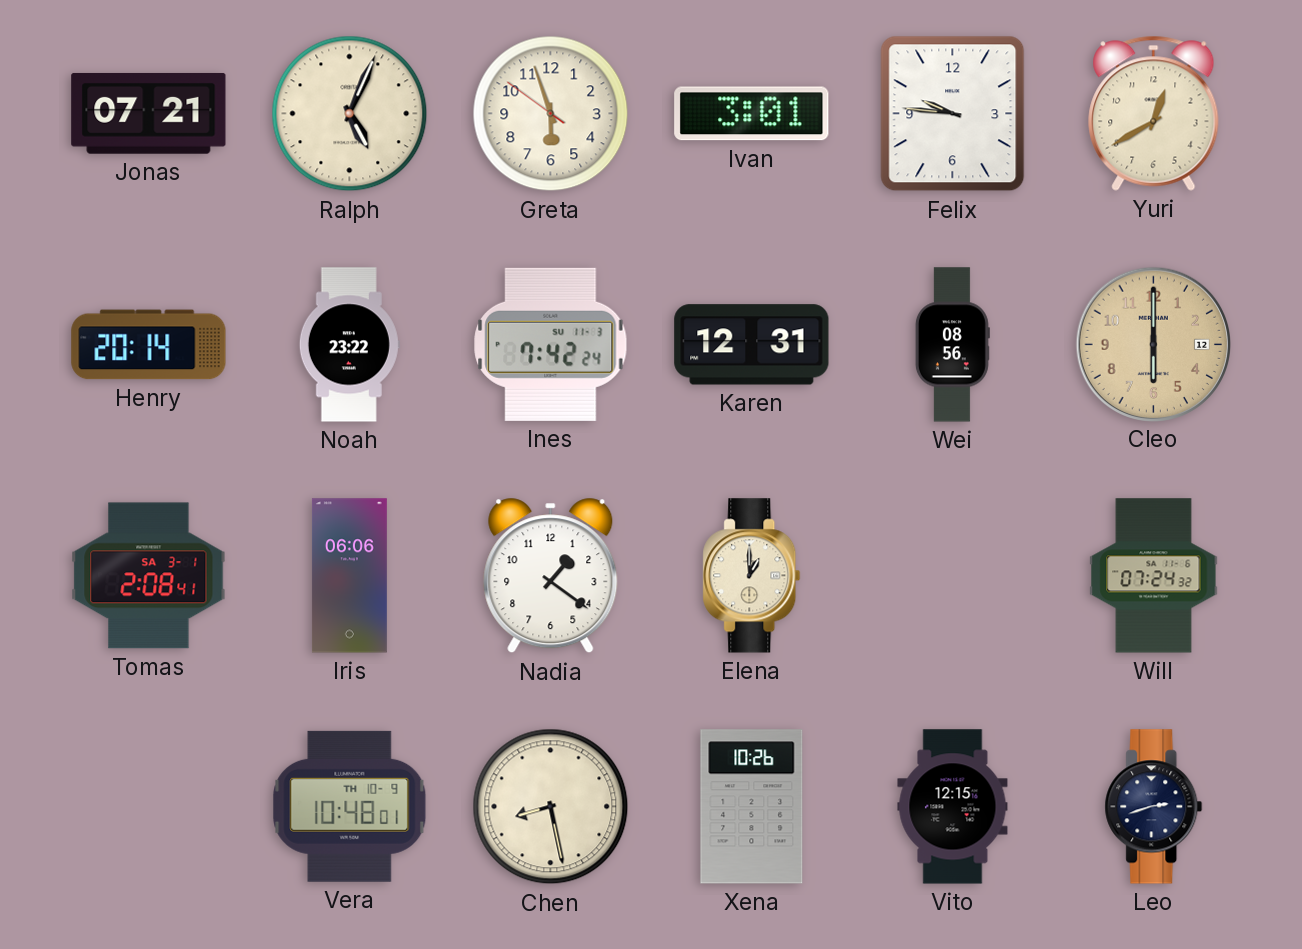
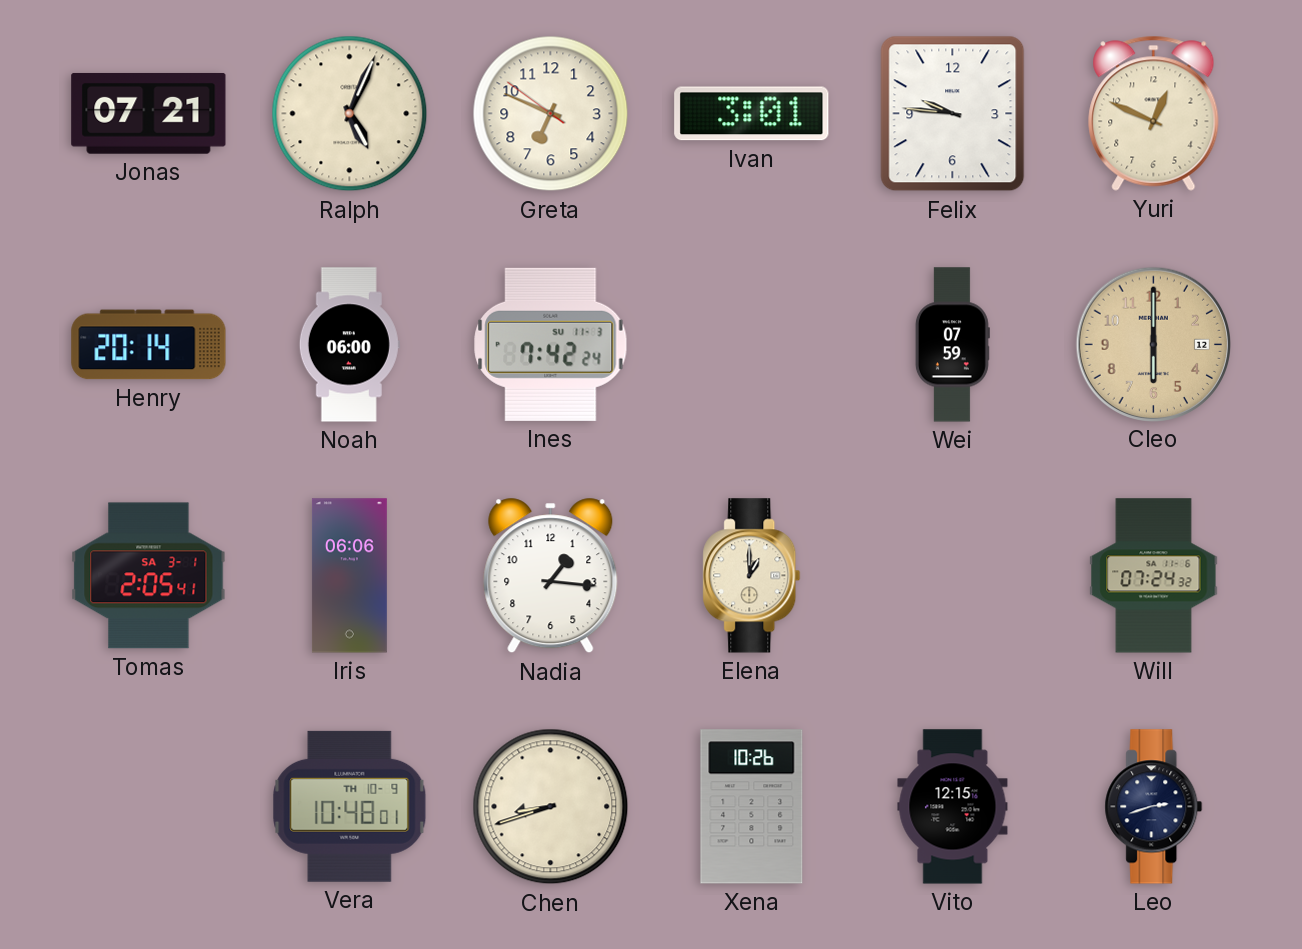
Greta: 5:56 -> 6:48 (551, 114)
Yuri: 12:40 -> 12:49 (1154, 113)
Noah: 23:22 -> 06:00 (349, 345)
Karen: 12:31 -> none (752, 345)
Wei: 08:56 -> 07:59 (952, 345)
Tomas: 2:08 -> 2:05 (149, 576)
Nadia: 1:21 -> 1:16 (551, 576)
Chen: 8:28 -> 8:42 (551, 807)
